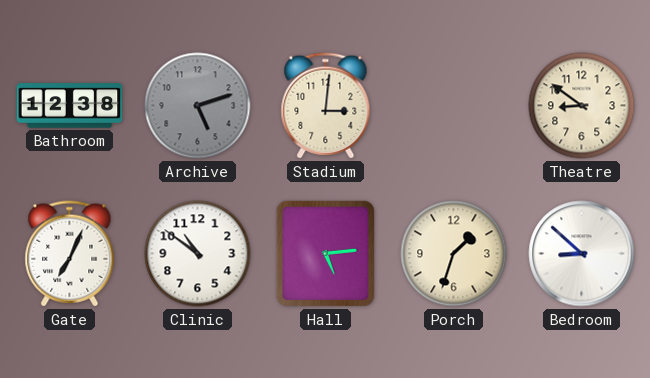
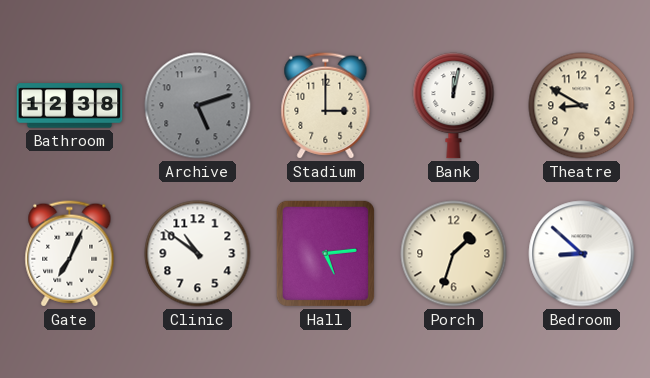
Stadium: 3:01 -> 3:00 (326, 106)
Bank: none -> 12:02 (454, 106)
Theatre: 8:51 -> 8:50 (582, 106)
